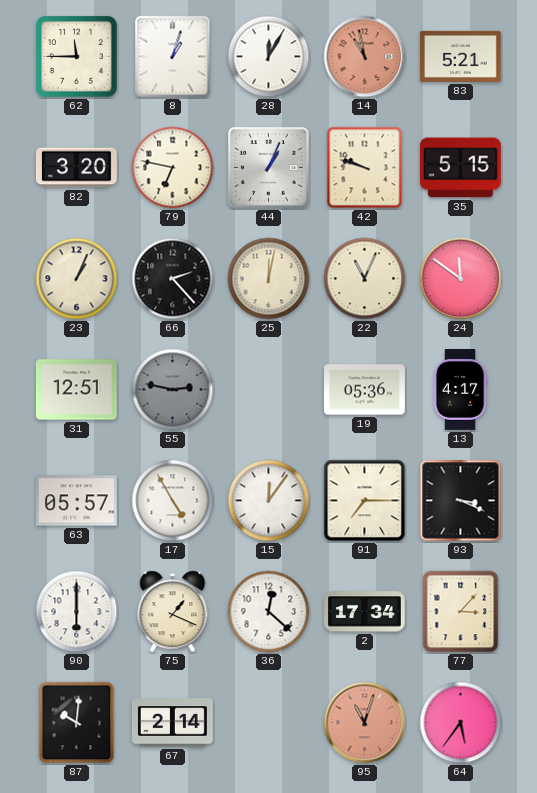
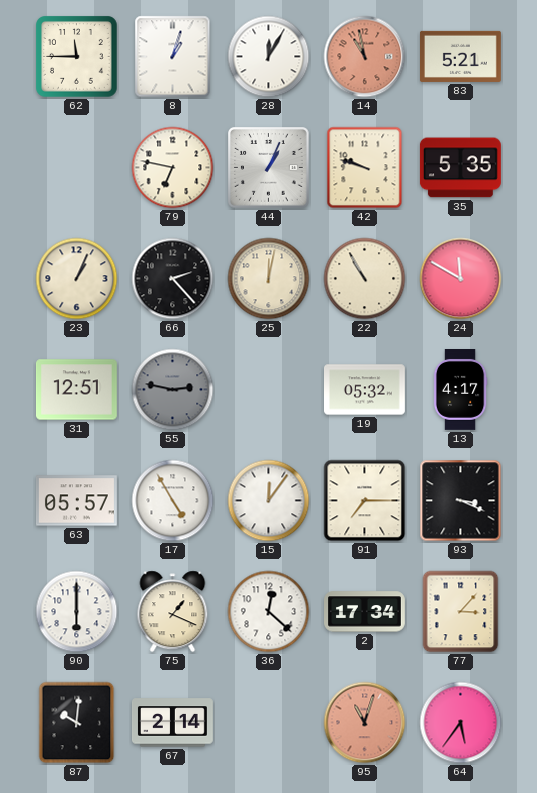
82: 3:20 -> none (77, 168)
35: 5:15 -> 5:35 (460, 168)
22: 11:04 -> 10:55 (365, 279)
24: 11:51 -> 11:50 (461, 279)
19: 05:36 -> 05:32 (365, 390)
